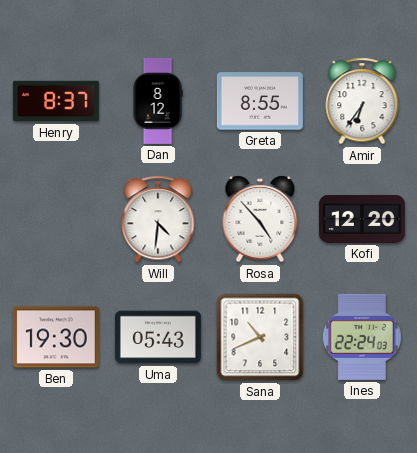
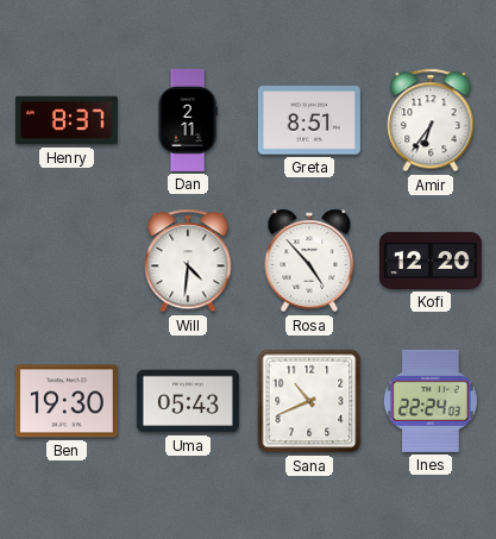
Dan: 8:12 -> 2:11 (188, 120)
Greta: 8:55 -> 8:51 (309, 120)
